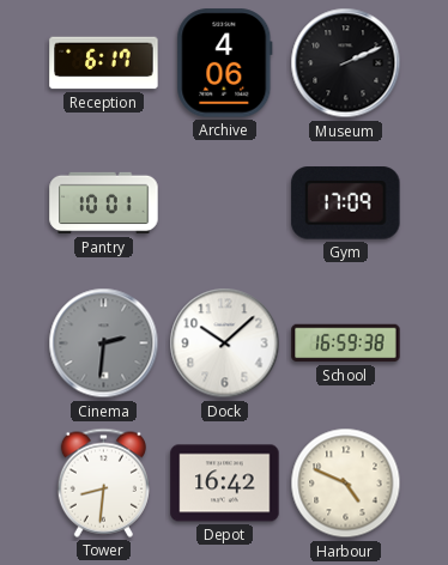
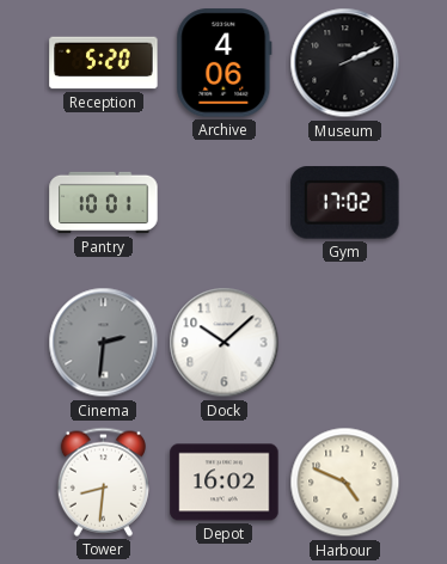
Reception: 6:17 -> 5:20 (104, 63)
Gym: 17:09 -> 17:02 (345, 203)
School: 16:59 -> none (346, 344)
Depot: 16:42 -> 16:02 (225, 483)
